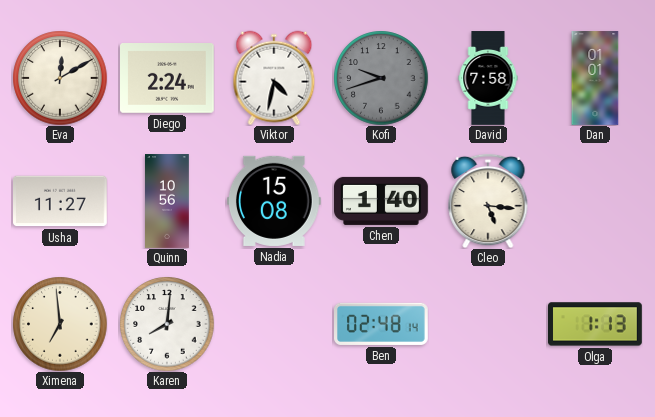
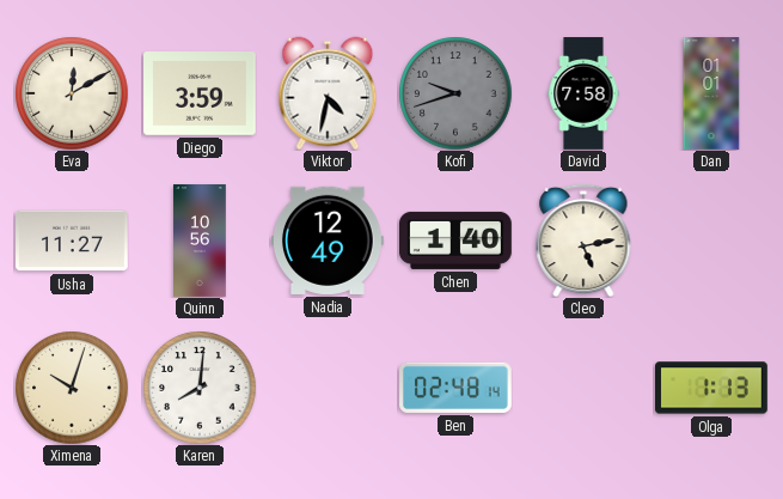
Diego: 2:24 -> 3:59 (201, 95)
Nadia: 15:08 -> 12:49 (328, 241)
Cleo: 5:16 -> 5:13 (583, 241)
Ximena: 6:59 -> 10:03 (72, 388)
